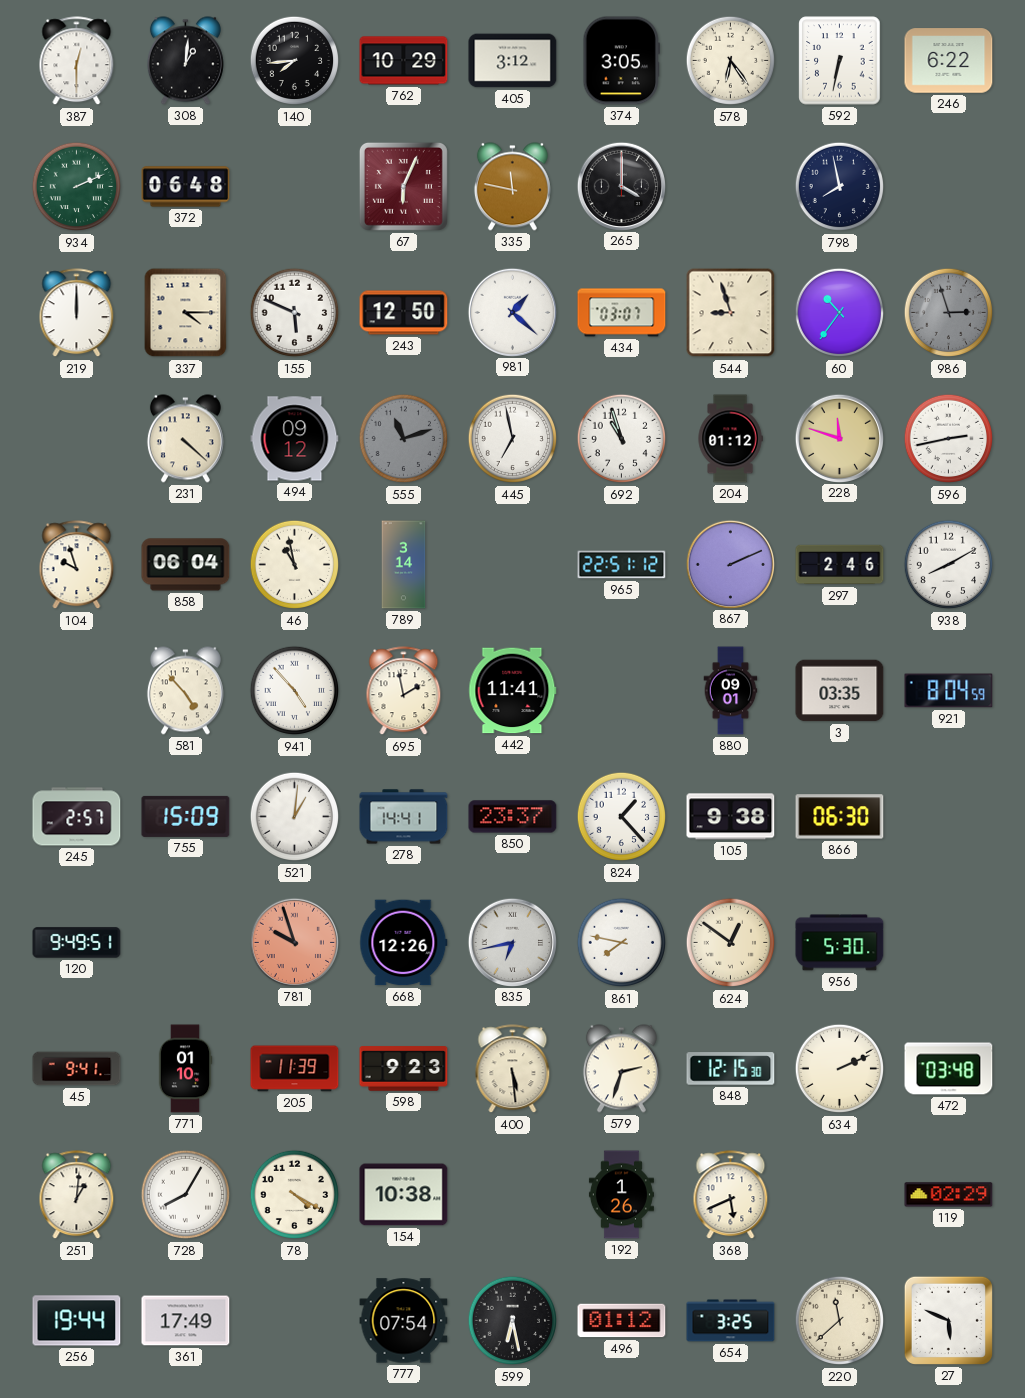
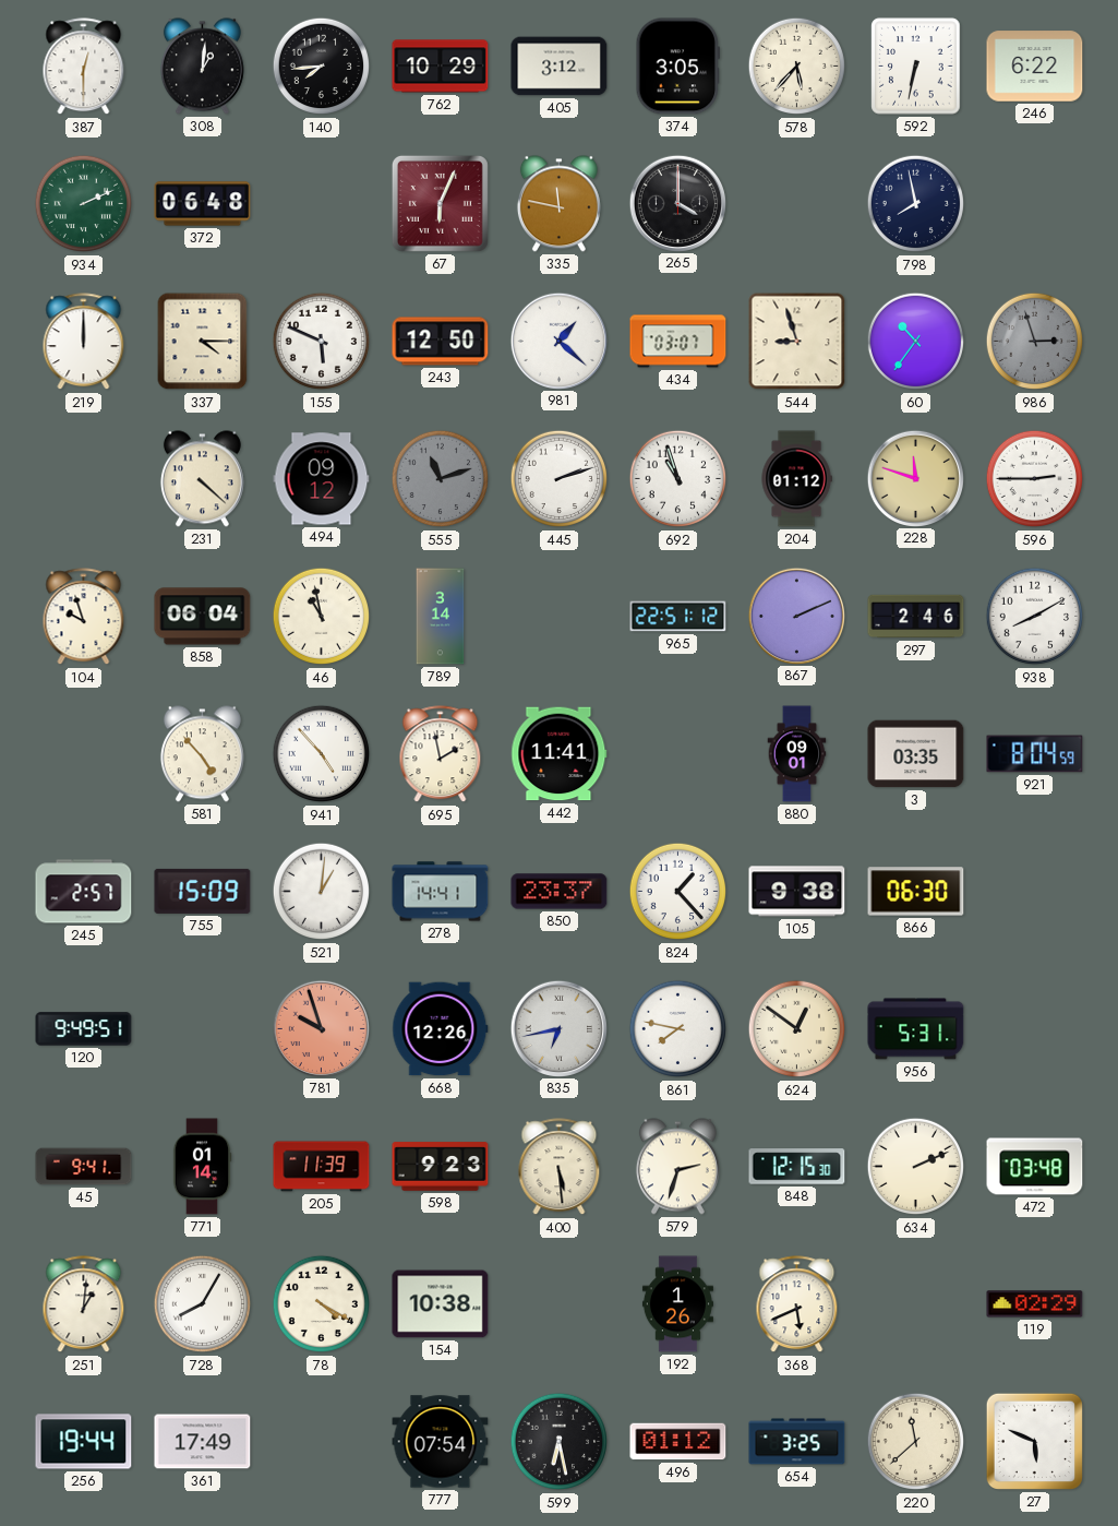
578: 6:24 -> 5:37 (797, 67)
445: 6:58 -> 2:12 (560, 479)
596: 2:43 -> 2:45 (1035, 479)
956: 5:30 -> 5:31 (916, 1029)
771: 01:10 -> 01:14 (202, 1167)
